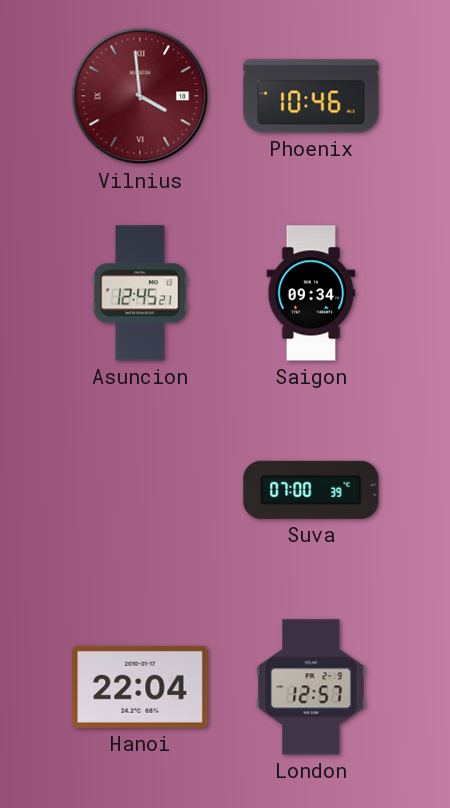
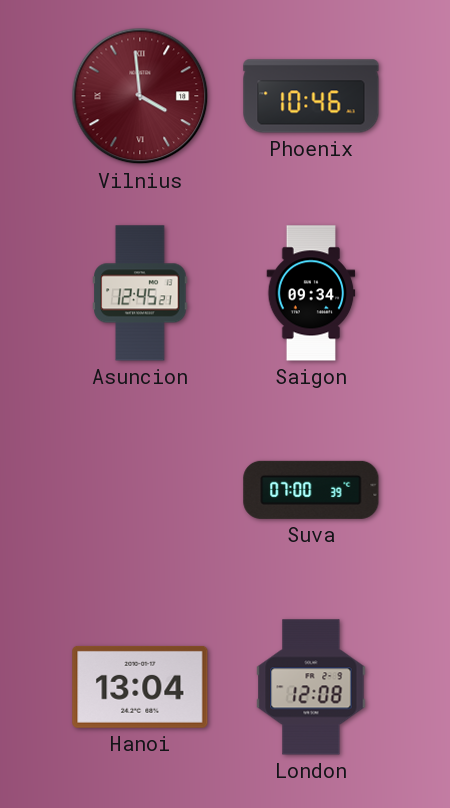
Hanoi: 22:04 -> 13:04 (140, 687)
London: 12:57 -> 12:08 (311, 687)
